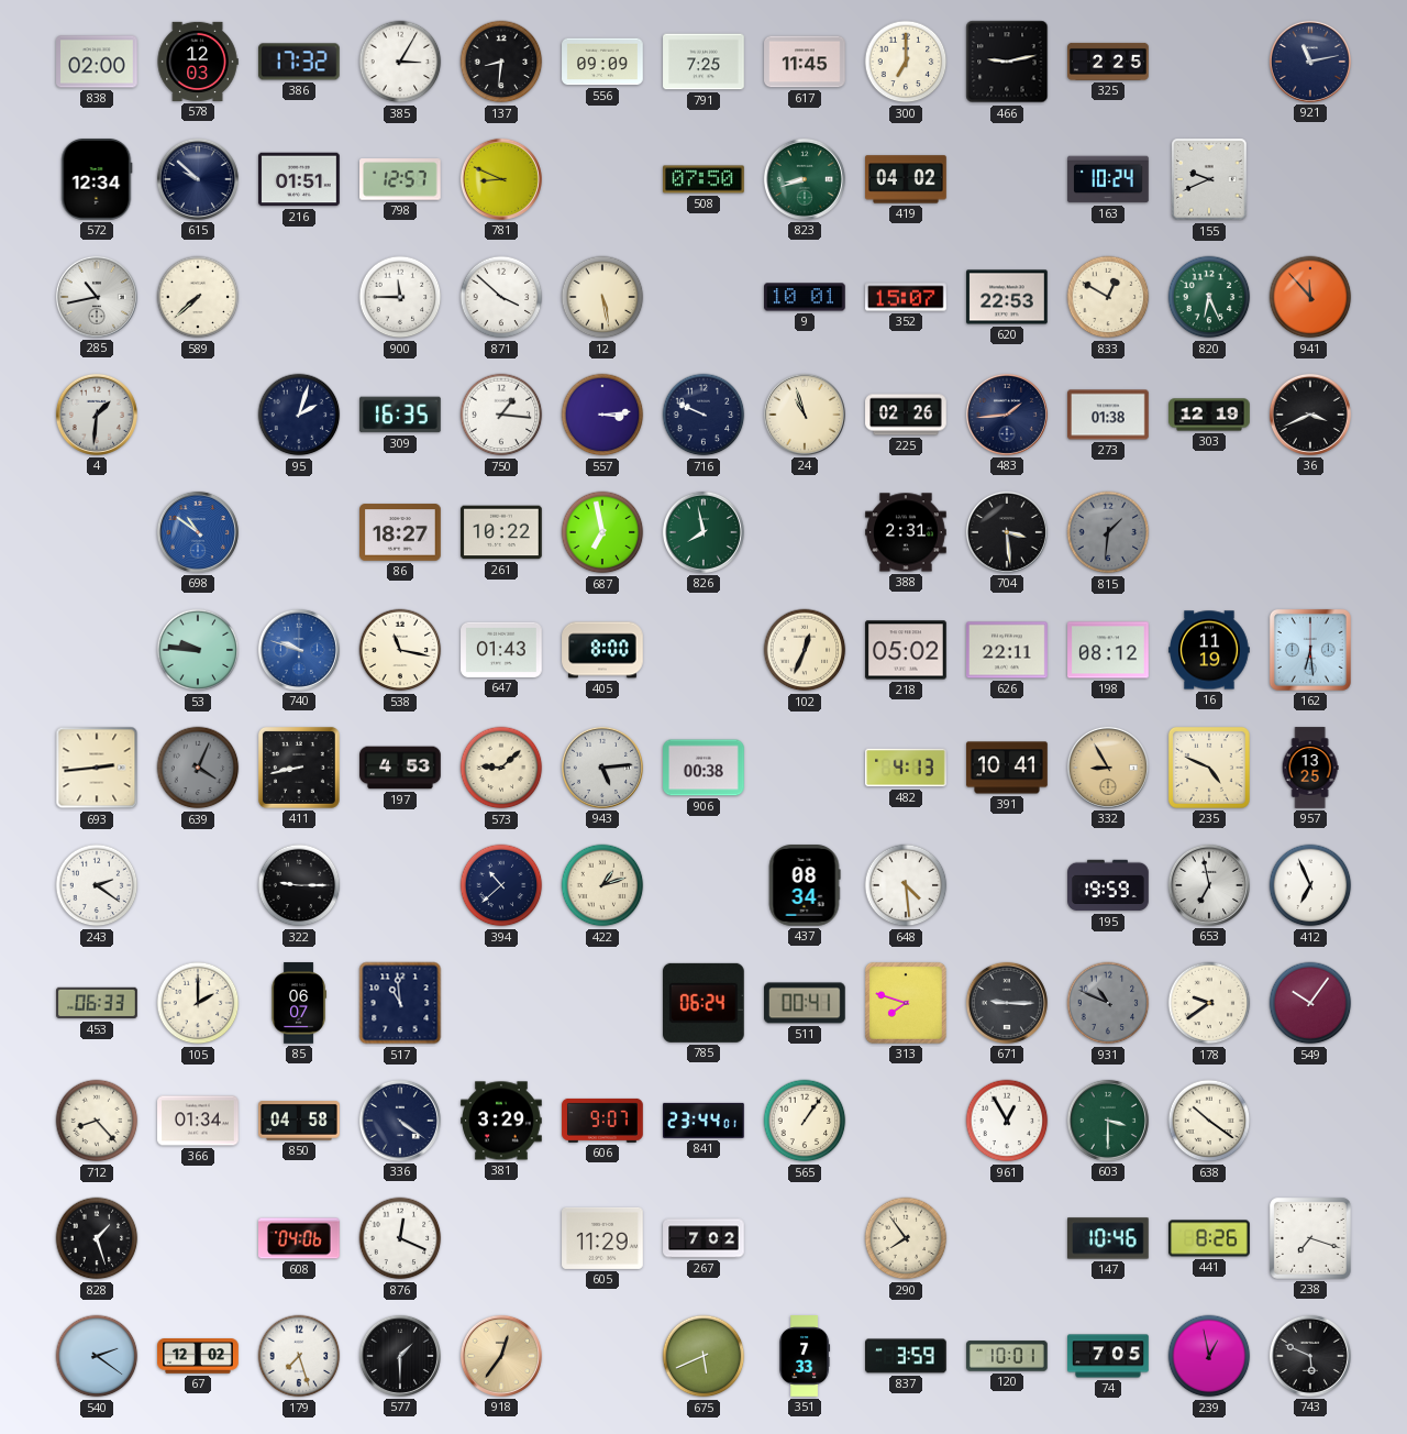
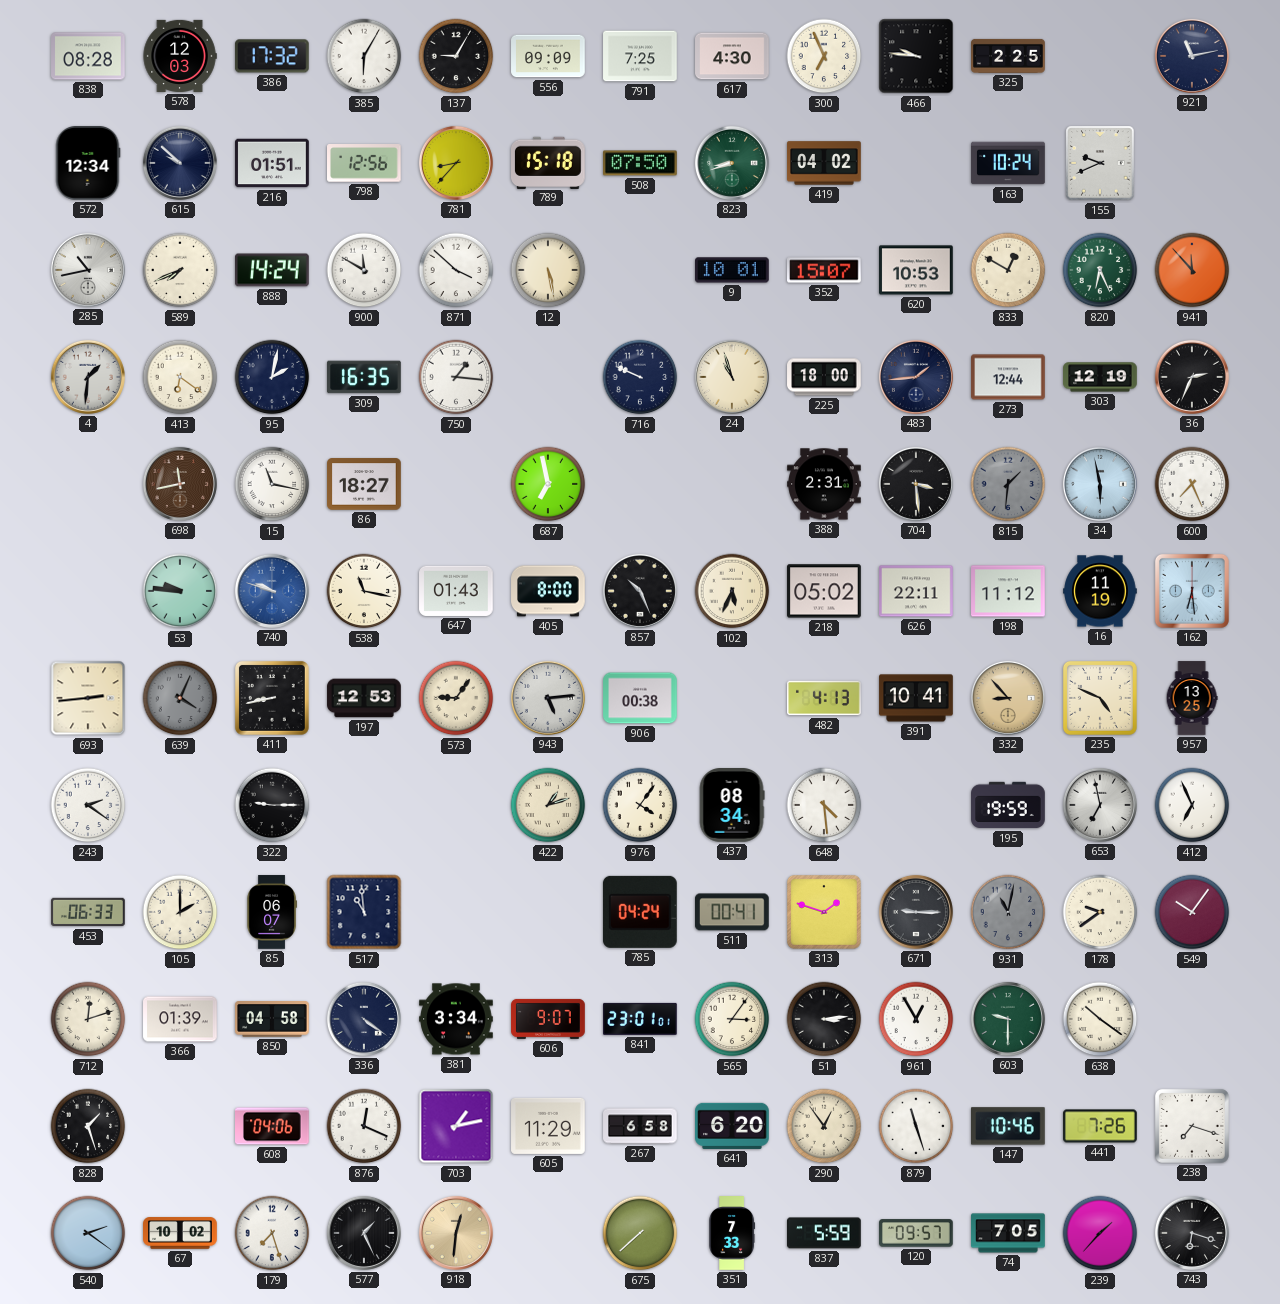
838: 02:00 -> 08:28 (88, 56)
385: 3:05 -> 6:05 (364, 56)
137: 8:31 -> 9:05 (456, 56)
617: 11:45 -> 4:30 (732, 56)
300: 7:00 -> 6:56 (824, 56)
466: 9:13 -> 9:46 (916, 56)
798: 12:57 -> 12:56 (365, 164)
781: 8:49 -> 8:37 (456, 163)
789: none -> 15:18 (549, 162)
589: 7:38 -> 7:41 (180, 270)
888: none -> 14:24 (273, 270)
900: 11:45 -> 11:50 (364, 270)
620: 22:53 -> 10:53 (916, 270)
413: none -> 6:21 (180, 377)
95: 2:03 -> 2:02 (272, 377)
557: 3:14 -> none (602, 415)
225: 02:26 -> 18:00 (824, 377)
273: 01:38 -> 12:44 (1008, 377)
36: 3:41 -> 2:34 (1192, 377)
698: 10:51 -> 11:43 (180, 484)
698 dial: blue -> brown (180, 484)
15: none -> 11:17 (272, 484)
261: 10:22 -> none (501, 532)
826: 7:58 -> none (703, 532)
34: none -> 5:58 (1100, 484)
600: none -> 7:26 (1192, 484)
857: none -> 10:26 (640, 591)
102: 12:34 -> 5:34 (732, 591)
198: 08:12 -> 11:12 (1008, 591)
197: 4:53 -> 12:53 (364, 698)
573: 9:08 -> 9:06 (456, 698)
332: 8:55 -> 8:53 (1008, 698)
394: 10:38 -> none (501, 885)
976: none -> 4:06 (640, 805)
785: 06:24 -> 04:24 (640, 912)
313: 7:48 -> 1:48 (824, 912)
931: 10:49 -> 11:02 (1008, 912)
712: 8:23 -> 12:12 (88, 1019)
366: 01:34 -> 01:39 (180, 1019)
381: 3:29 -> 3:34 (456, 1019)
841: 23:44 -> 23:01 (641, 1019)
565: 1:06 -> 3:06 (732, 1019)
51: none -> 3:14 (824, 1019)
603: 3:30 -> 9:30 (1008, 1019)
703: none -> 1:13 (456, 1126)
267: 7:02 -> 6:58 (640, 1126)
641: none -> 6:20 (732, 1126)
290: 7:54 -> 12:54 (824, 1126)
879: none -> 11:27 (916, 1126)
441: 8:26 -> 7:26 (1100, 1126)
67: 12:02 -> 10:02 (180, 1233)
577: 1:30 -> 1:26 (364, 1233)
918: 12:36 -> 12:31 (456, 1233)
675: 5:41 -> 7:38 (640, 1233)
837: 3:59 -> 5:59 (825, 1233)
120: 10:01 -> 09:57 (917, 1233)
239: 12:58 -> 1:37 (1100, 1233)
743: 5:49 -> 6:18 (1192, 1233)
